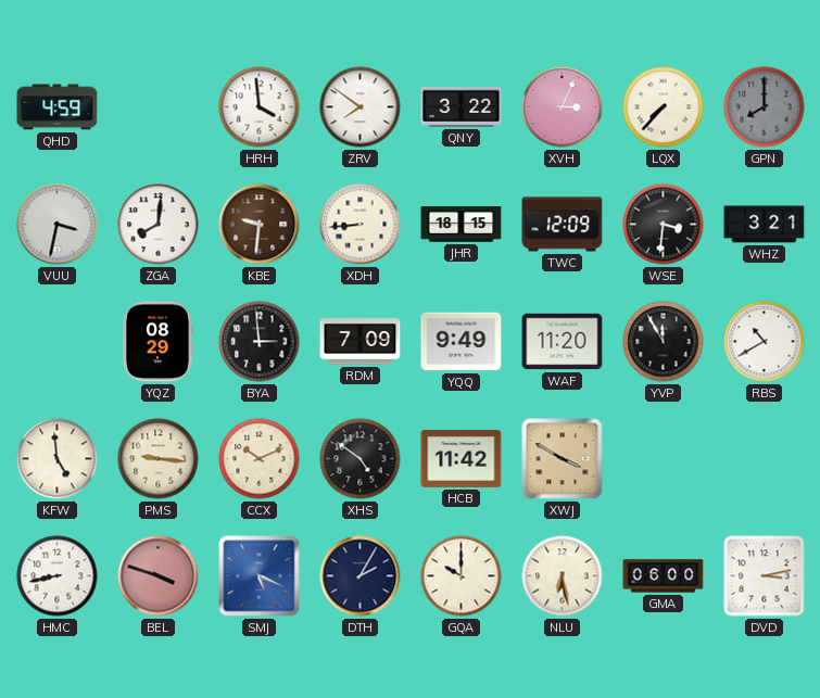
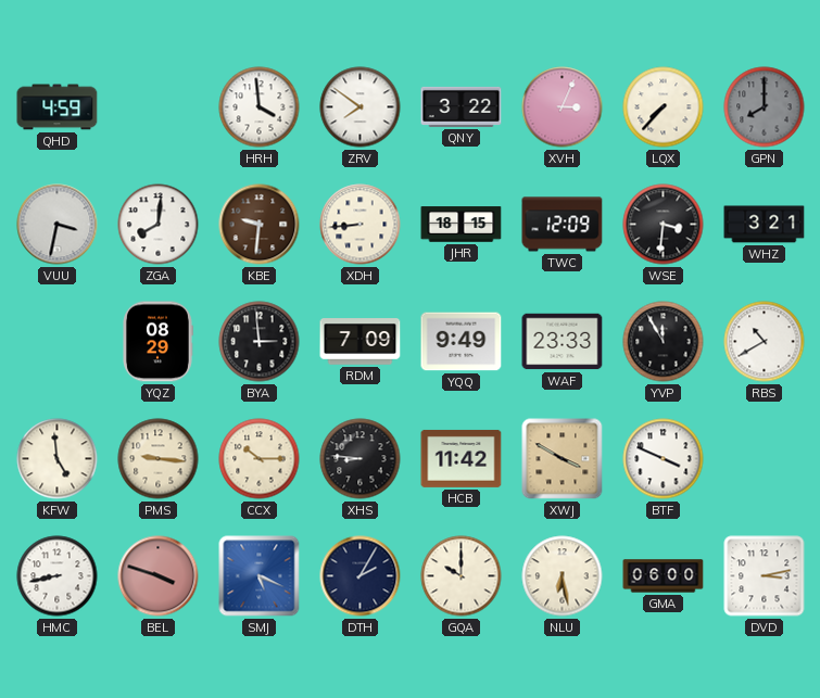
WAF: 11:20 -> 23:33 (563, 342)
CCX: 10:11 -> 10:15 (260, 459)
XHS: 4:51 -> 8:46 (361, 459)
BTF: none -> 3:49 (664, 459)
